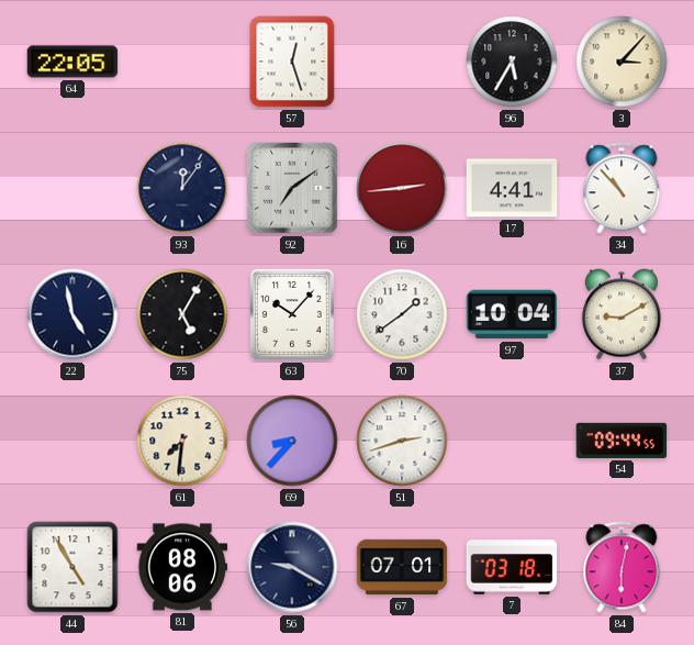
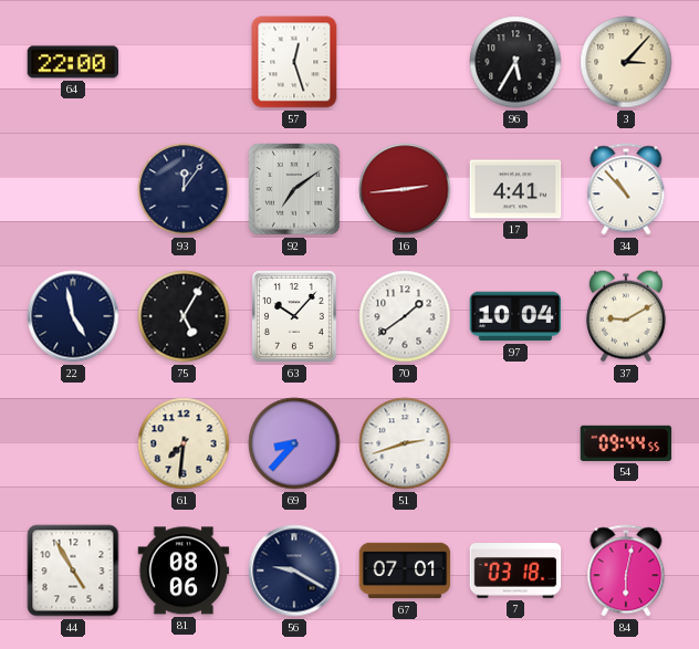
64: 22:05 -> 22:00 (73, 62)
